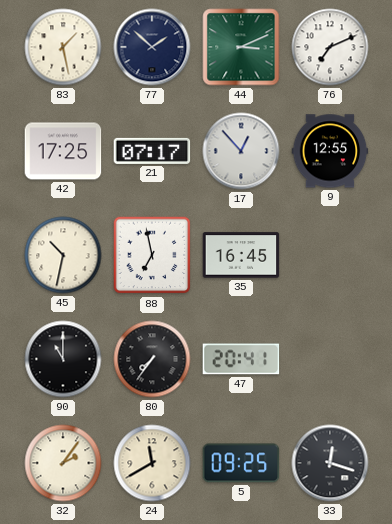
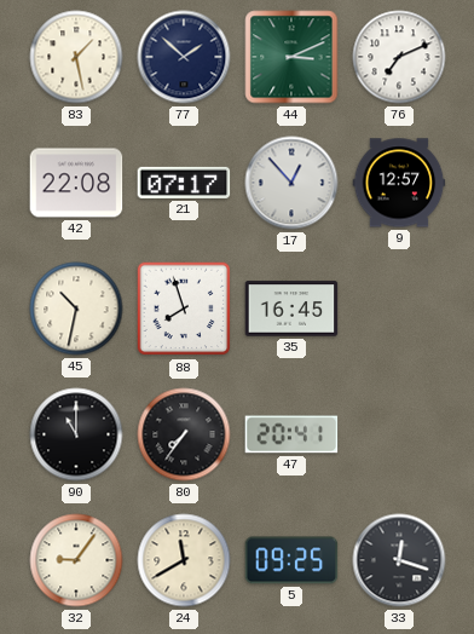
42: 17:25 -> 22:08 (76, 183)
9: 12:55 -> 12:57 (399, 183)
88: 6:58 -> 7:57 (184, 309)
32: 2:06 -> 9:06 (76, 560)
